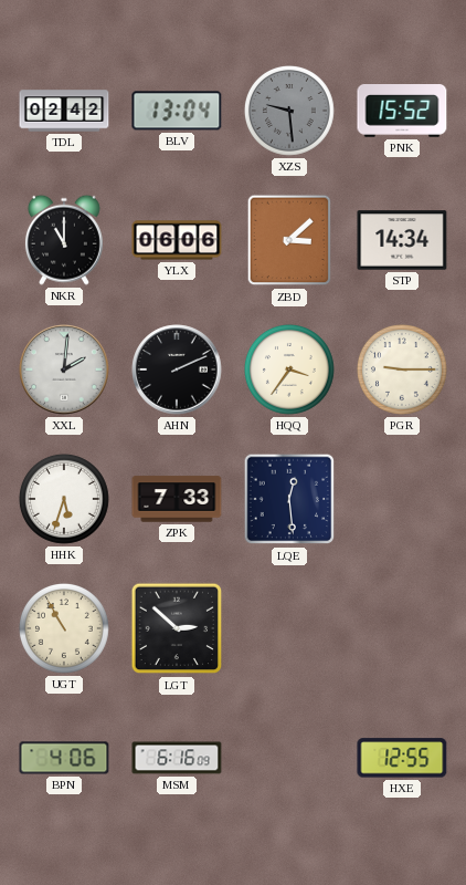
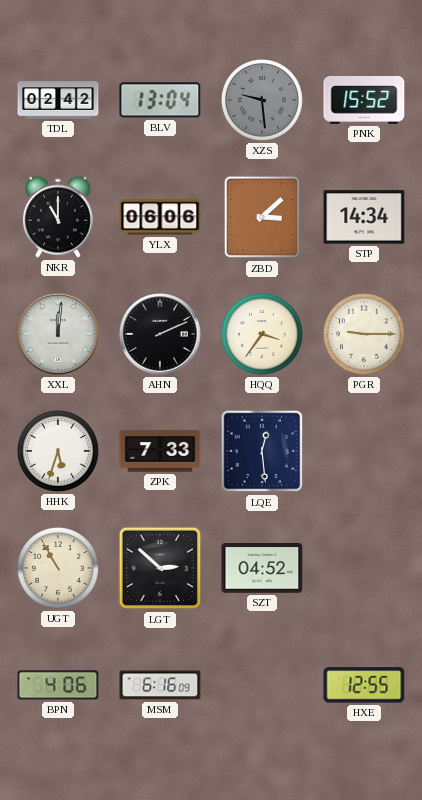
XXL: 2:01 -> 12:01 (58, 334)
SZT: none -> 04:52 (262, 569)
